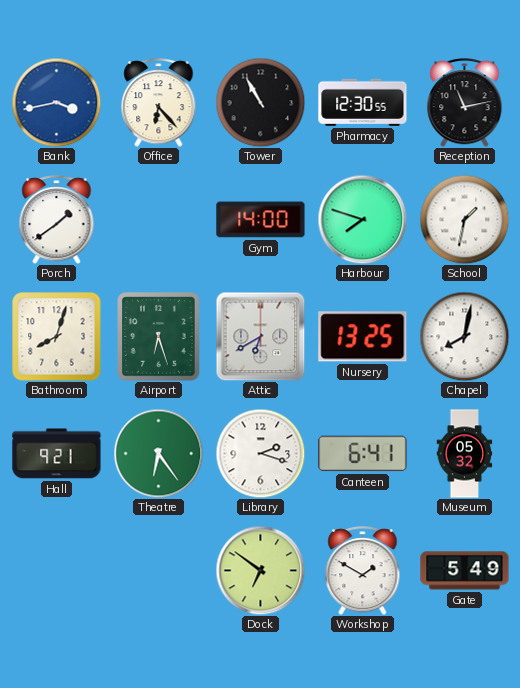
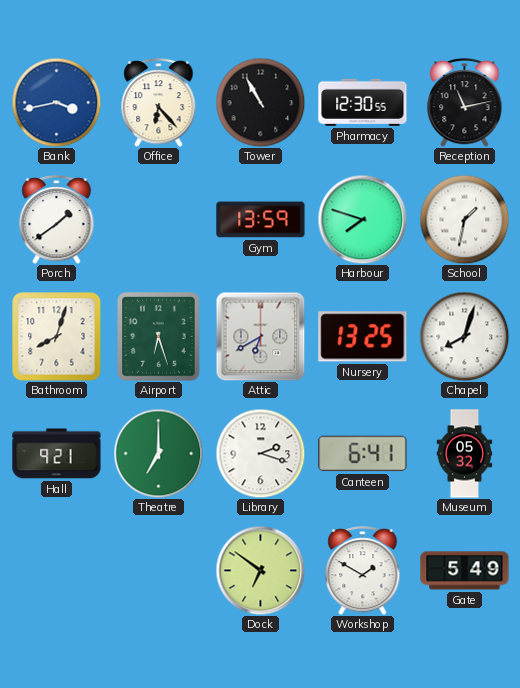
Gym: 14:00 -> 13:59 (261, 220)
Chapel: 8:02 -> 8:03 (464, 336)
Theatre: 6:24 -> 7:00 (158, 453)
